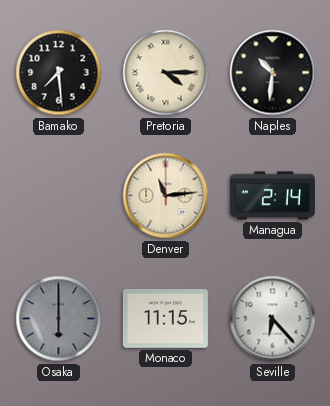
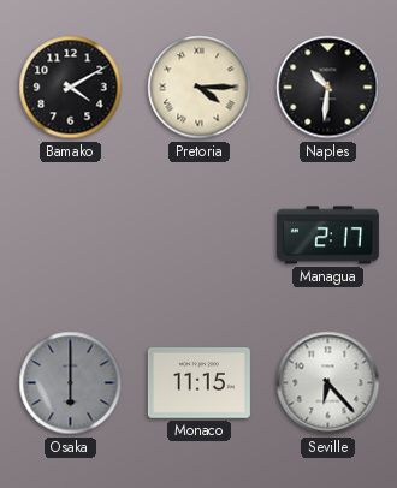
Bamako: 7:29 -> 4:10 (71, 88)
Denver: 11:14 -> none (166, 196)
Managua: 2:14 -> 2:17 (327, 236)
